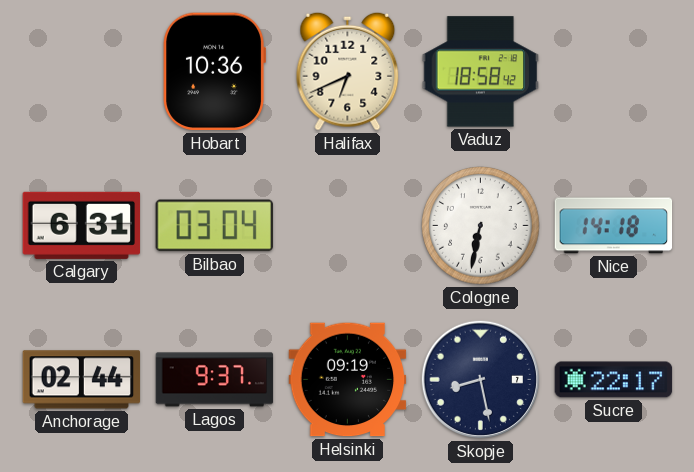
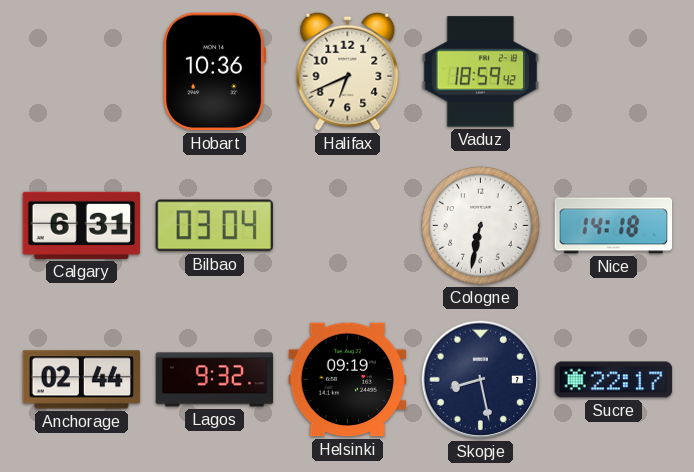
Vaduz: 18:58 -> 18:59 (481, 72)
Lagos: 9:37 -> 9:32 (215, 380)
